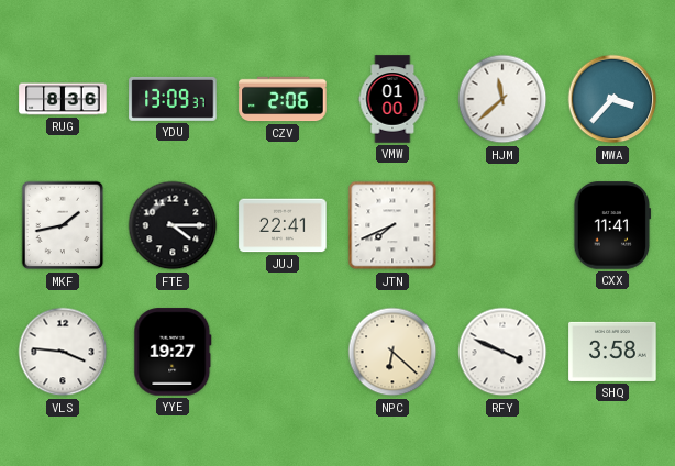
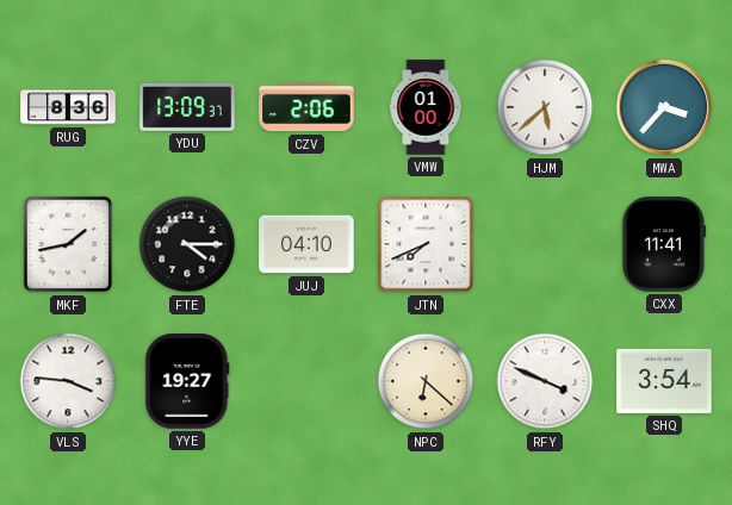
HJM: 11:38 -> 5:38 (545, 107)
JUJ: 22:41 -> 04:10 (306, 244)
SHQ: 3:58 -> 3:54 (664, 381)
